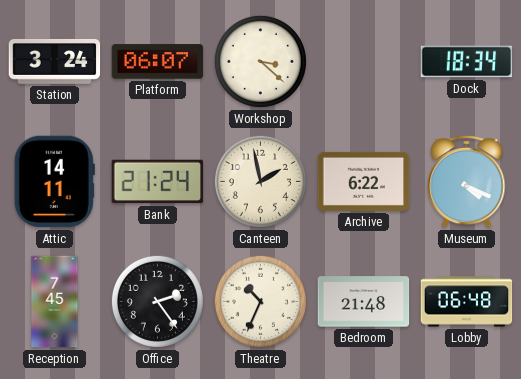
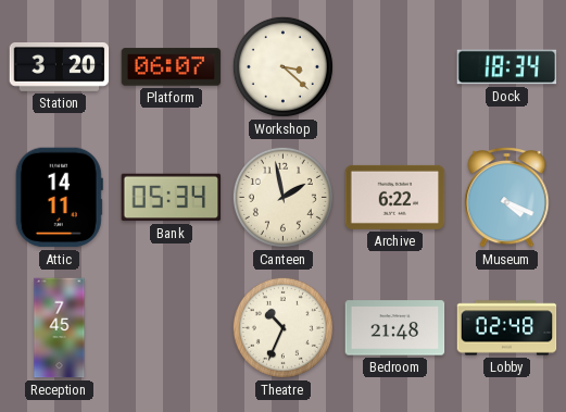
Station: 3:24 -> 3:20 (60, 66)
Bank: 21:24 -> 05:34 (172, 198)
Office: 2:24 -> none (157, 301)
Lobby: 06:48 -> 02:48 (507, 328)
